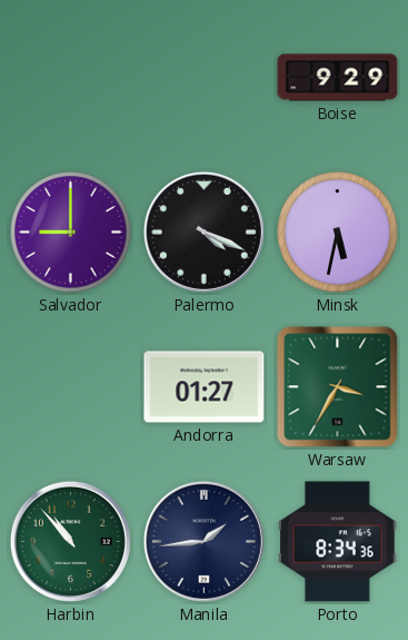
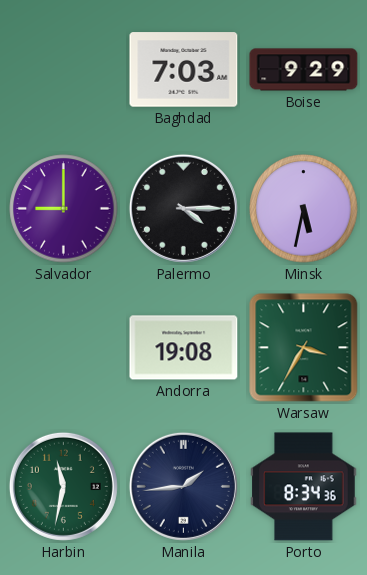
Baghdad: none -> 7:03 (184, 70)
Palermo: 4:19 -> 4:15 (183, 208)
Andorra: 01:27 -> 19:08 (184, 348)
Harbin: 10:53 -> 11:32 (63, 486)
